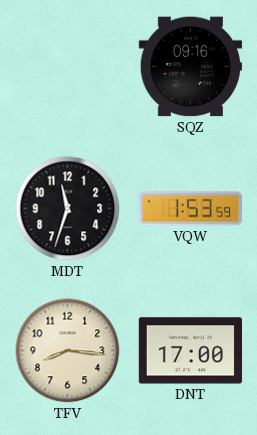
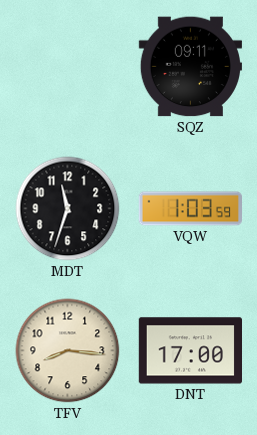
SQZ: 09:16 -> 09:11 (190, 67)
VQW: 1:53 -> 1:03 (191, 209)
